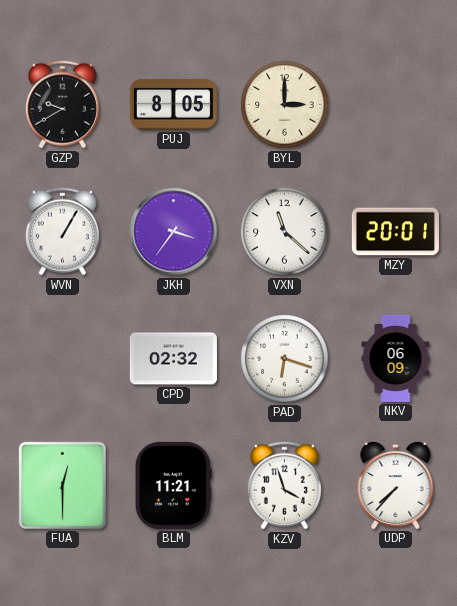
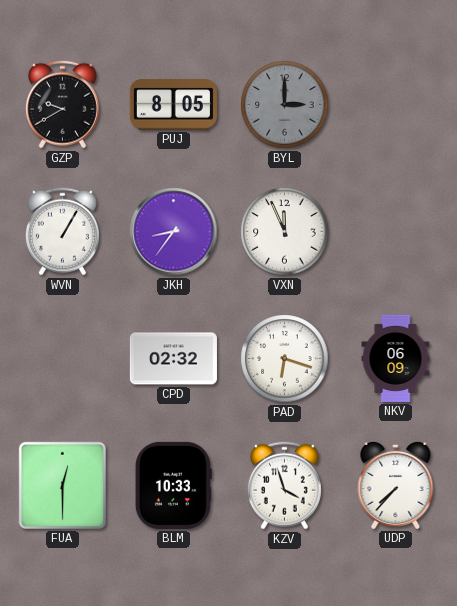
BYL dial: cream -> grey (285, 105)
JKH: 3:36 -> 8:36 (174, 232)
VXN: 11:22 -> 11:56 (285, 232)
MZY: 20:01 -> none (395, 232)
BLM: 11:21 -> 10:33 (173, 485)
